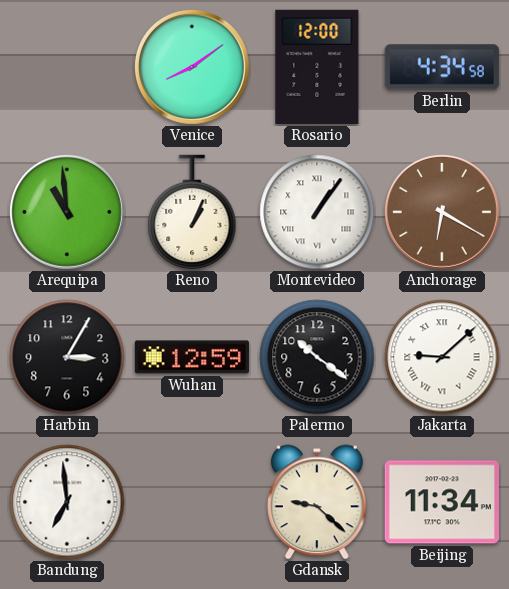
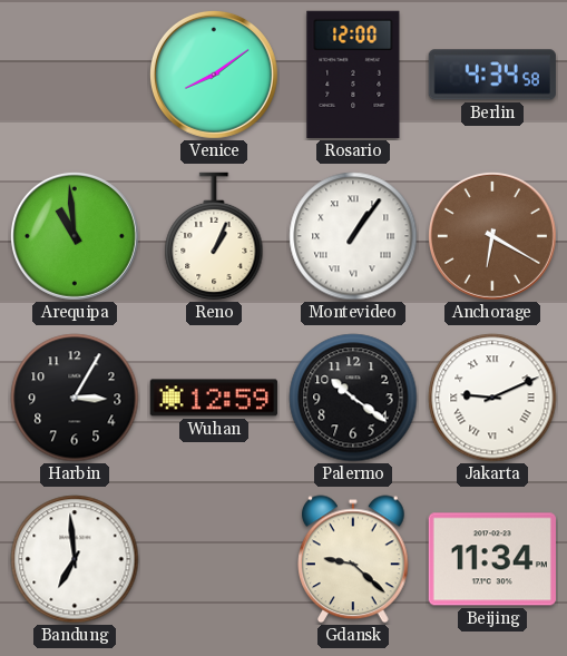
Jakarta: 9:08 -> 9:11 (492, 398)
